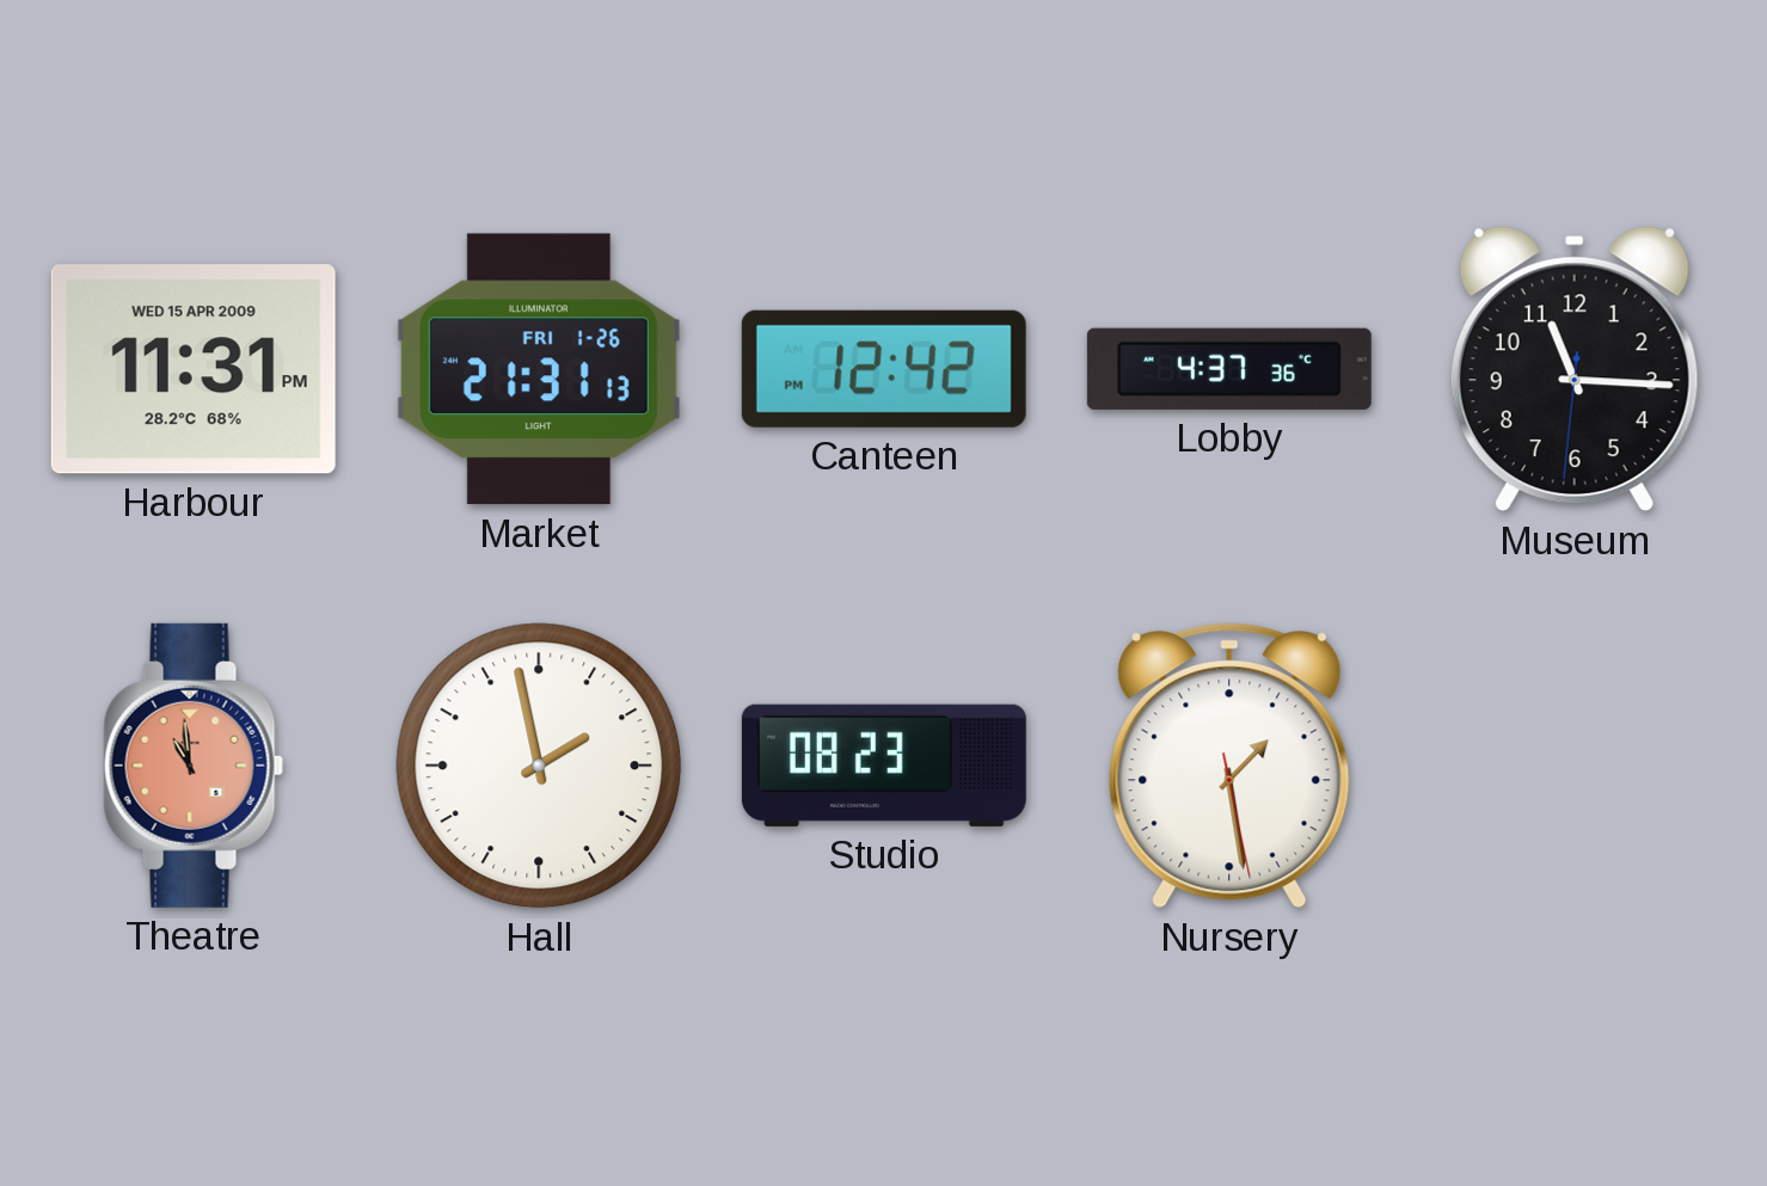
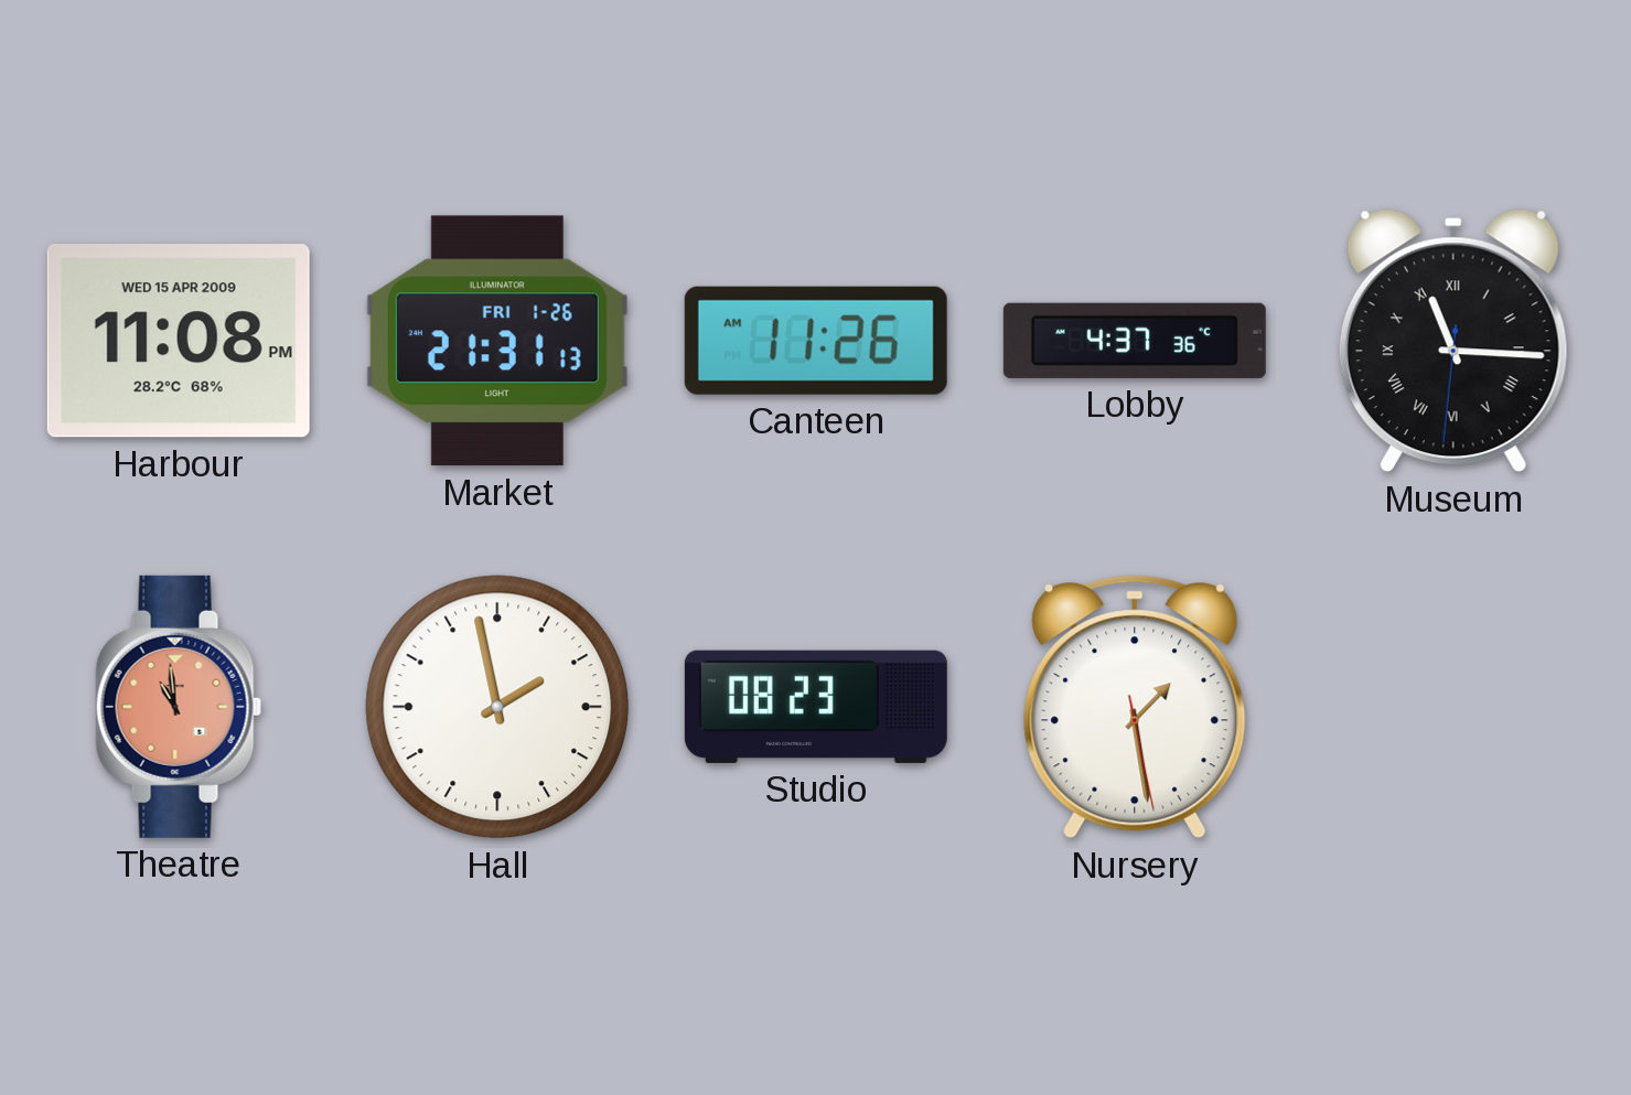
Harbour: 11:31 -> 11:08 (179, 341)
Canteen: 12:42 -> 11:26 (816, 341)
Museum numerals: Arabic -> Roman (1453, 341)
